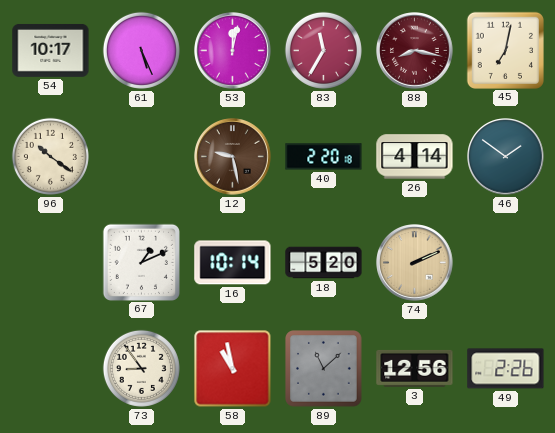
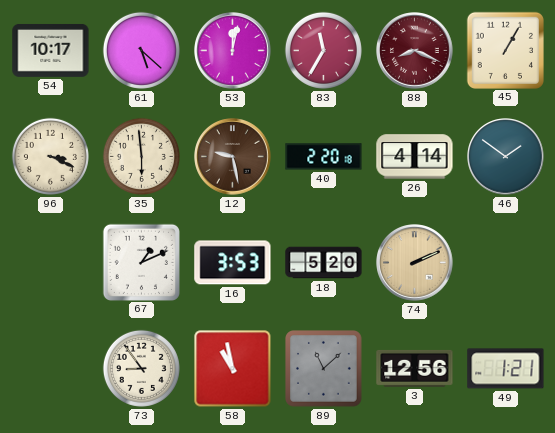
61: 5:26 -> 5:22 (141, 50)
88: 8:17 -> 8:19 (415, 51)
45: 7:02 -> 1:05 (505, 50)
96: 10:21 -> 3:19 (50, 156)
35: none -> 5:59 (141, 156)
16: 10:14 -> 3:53 (233, 263)
49: 2:26 -> 1:21 (506, 369)
